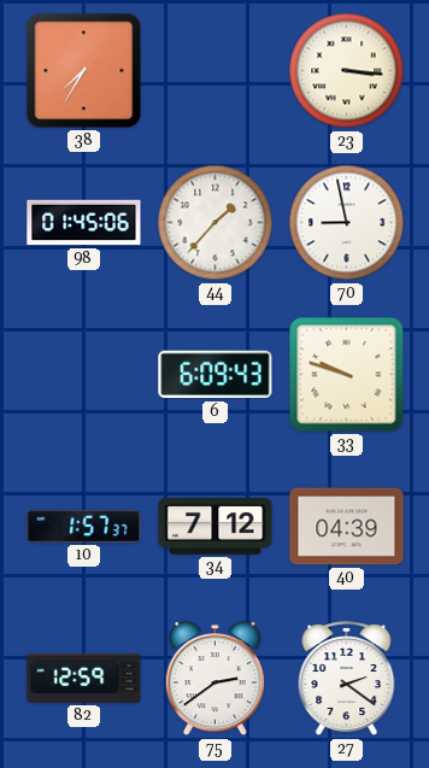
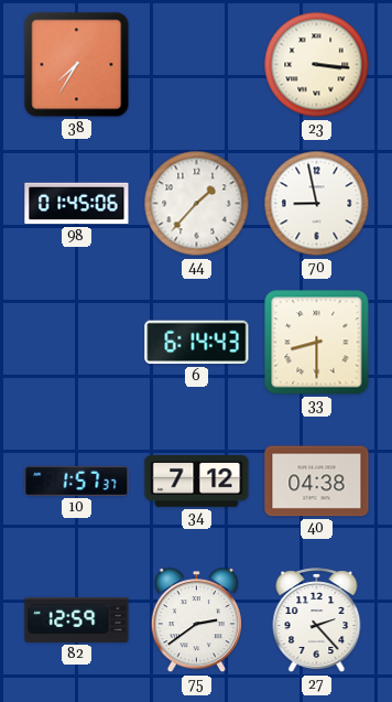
6: 6:09 -> 6:14 (197, 343)
33: 9:48 -> 8:30 (317, 343)
40: 04:39 -> 04:38 (317, 482)
27: 2:21 -> 2:23 (317, 620)
